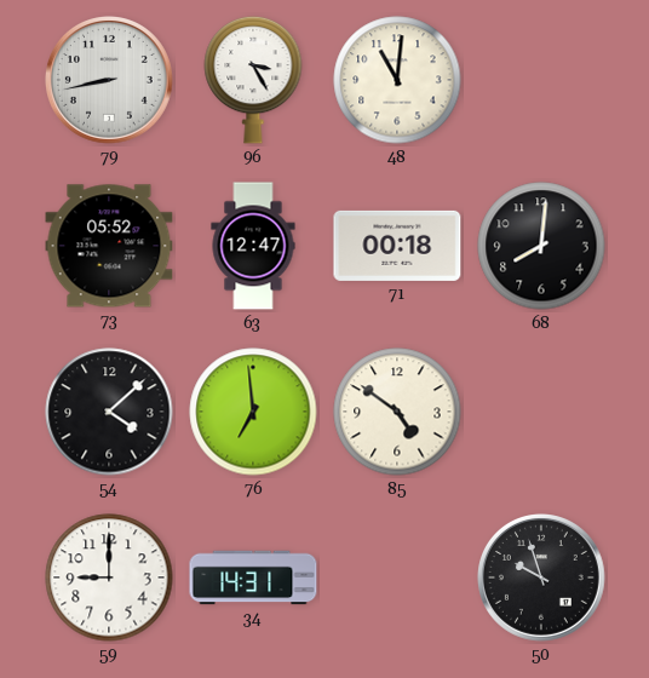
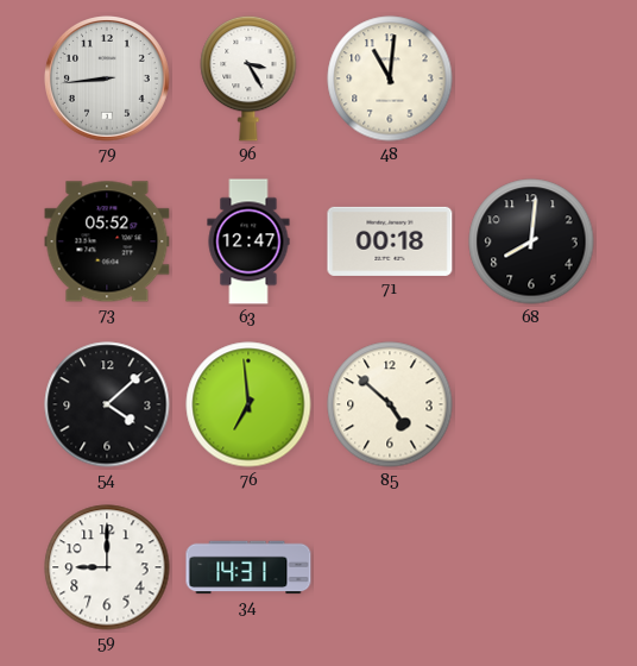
79: 8:43 -> 8:44 (108, 80)
85: 4:51 -> 4:52 (390, 404)
50: 9:57 -> none (542, 579)
